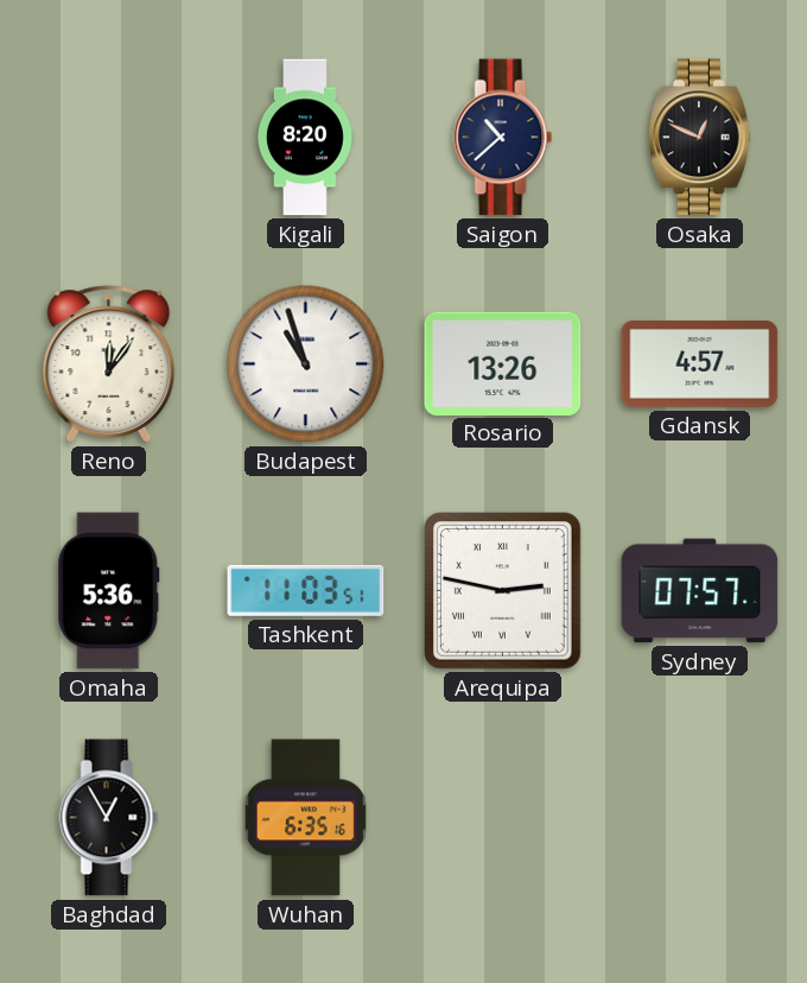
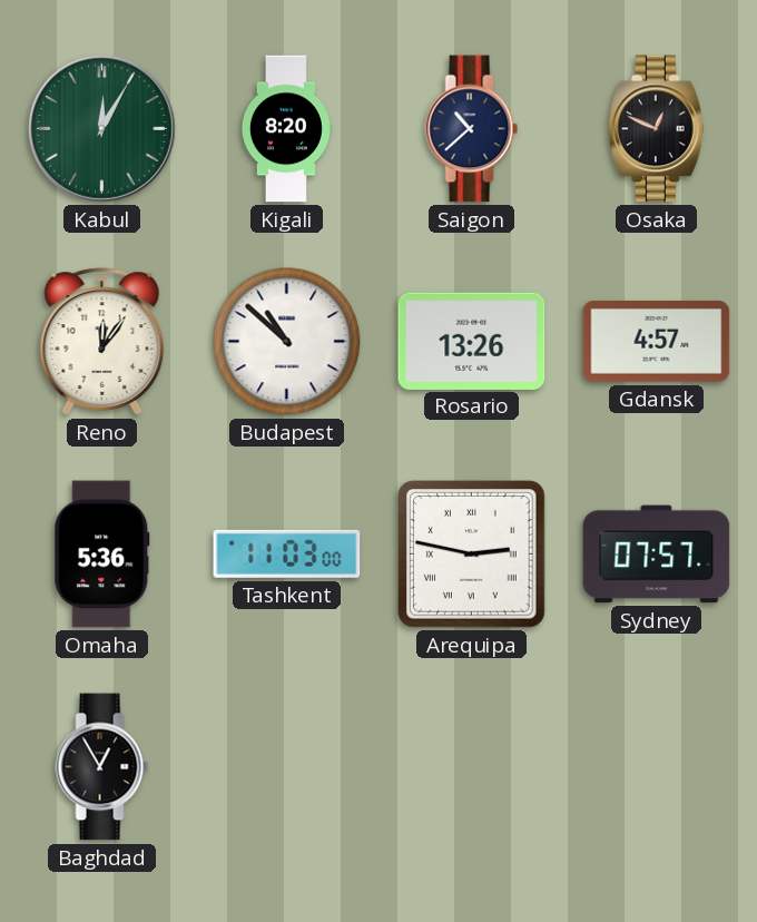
Kabul: none -> 12:05 (102, 129)
Budapest: 10:57 -> 10:52 (287, 342)
Tashkent: 11:03:51 -> 11:03:00 (287, 553)
Wuhan: 6:35 -> none (305, 818)
